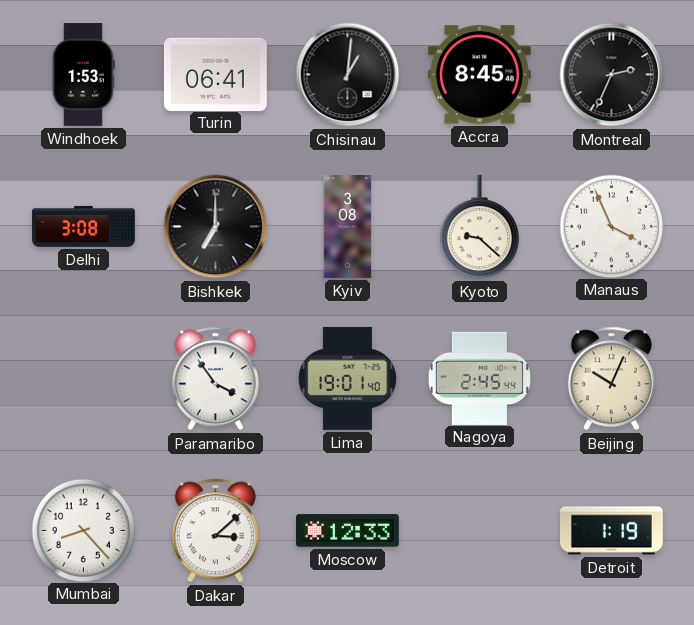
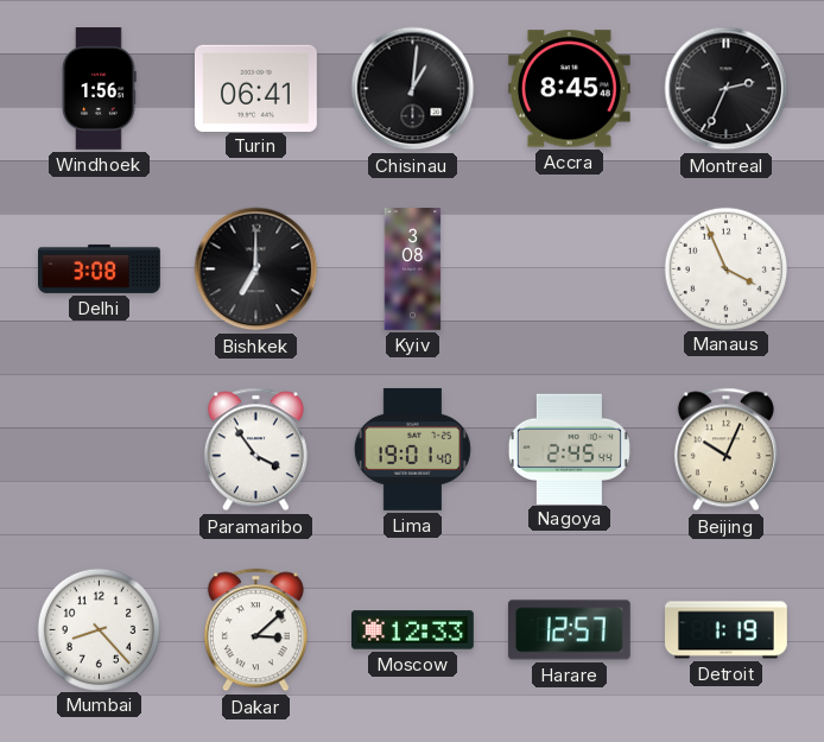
Windhoek: 1:53 -> 1:56 (99, 89)
Kyoto: 9:22 -> none (479, 227)
Harare: none -> 12:57 (569, 630)
